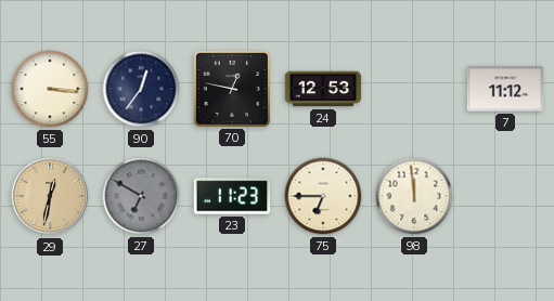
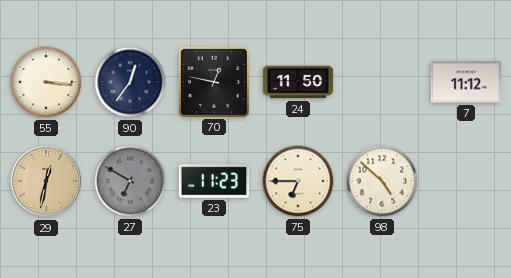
24: 12:53 -> 11:50 (298, 82)
98: 11:59 -> 4:52 (382, 181)
